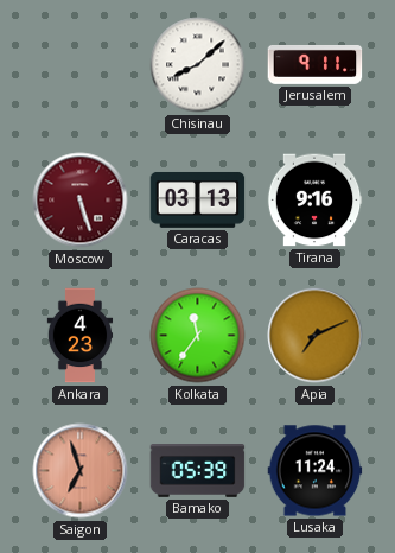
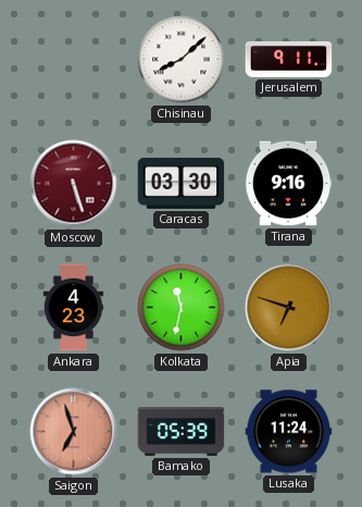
Caracas: 03:13 -> 03:30 (182, 184)
Kolkata: 11:36 -> 11:32 (182, 308)
Apia: 7:11 -> 6:48 (289, 308)
